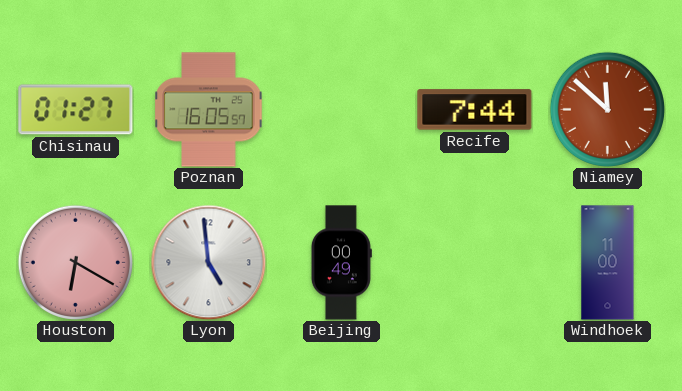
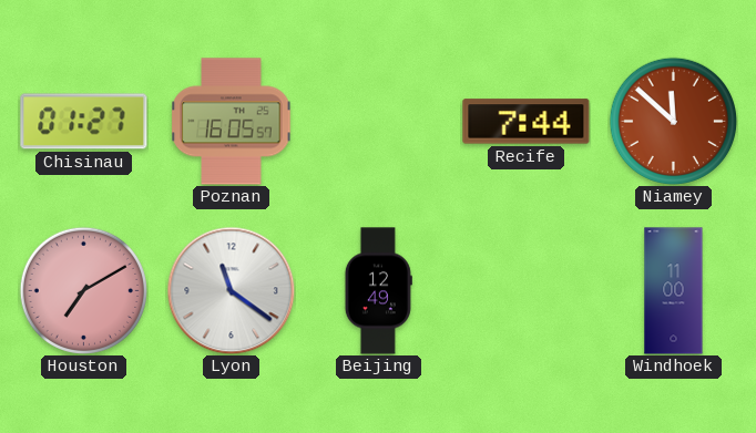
Houston: 6:20 -> 7:10 (83, 290)
Lyon: 4:59 -> 11:21 (231, 290)
Beijing: 00:49 -> 12:49 (378, 291)
